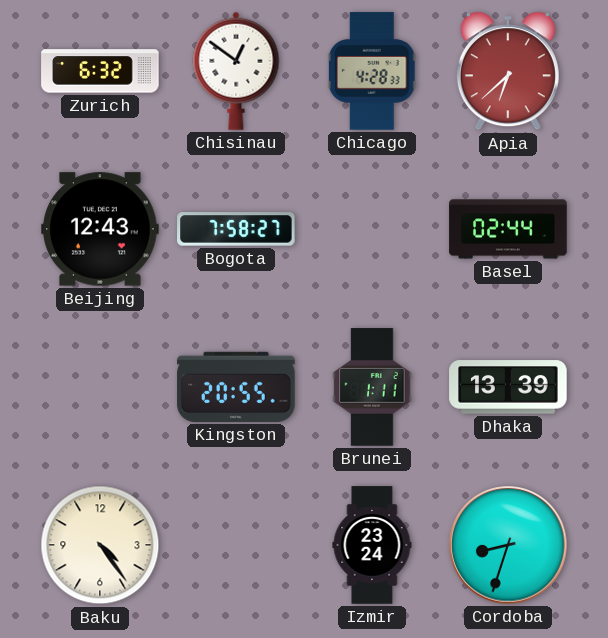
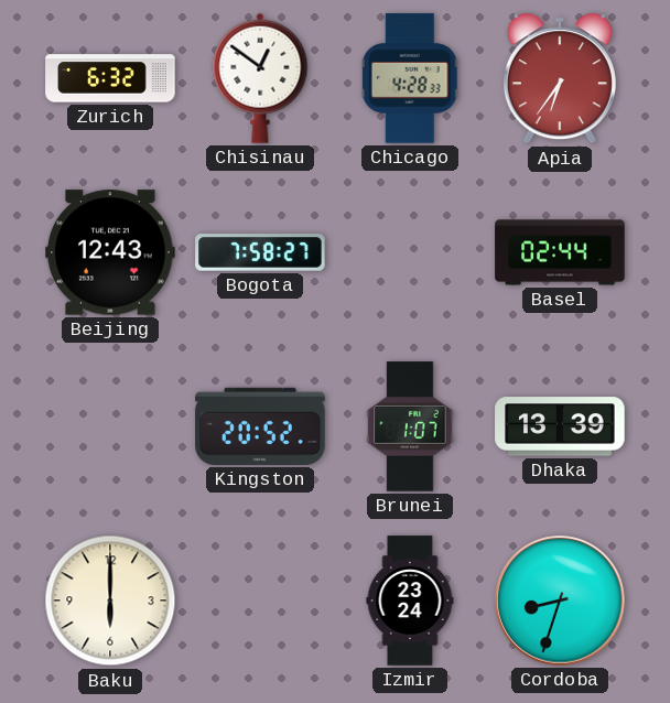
Apia: 6:38 -> 6:36 (560, 78)
Kingston: 20:55 -> 20:52 (260, 426)
Brunei: 1:11 -> 1:07 (410, 426)
Baku: 4:24 -> 6:00 (110, 601)
